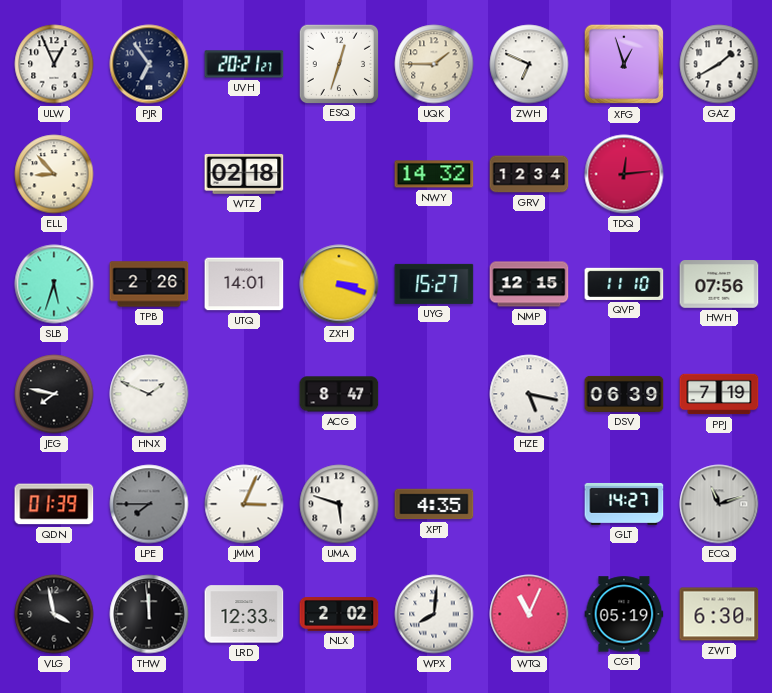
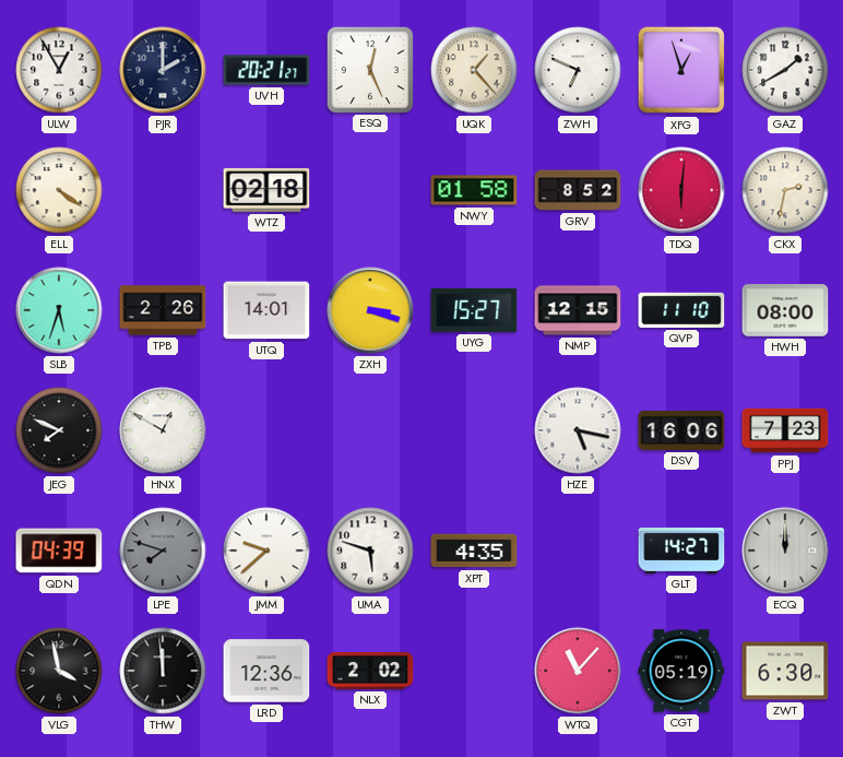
ULW: 12:56 -> 12:55 (59, 70)
PJR: 6:54 -> 2:00 (163, 70)
ESQ: 12:33 -> 12:26 (369, 69)
UQK: 1:45 -> 1:23 (474, 70)
ELL: 8:53 -> 4:21 (59, 190)
NWY: 14:32 -> 01:58 (474, 190)
GRV: 12:34 -> 8:52 (578, 190)
TDQ: 12:14 -> 6:01 (681, 190)
CKX: none -> 2:32 (785, 190)
HWH: 07:56 -> 08:00 (785, 310)
JEG: 7:47 -> 7:49 (59, 430)
HNX: 1:49 -> 12:50 (163, 430)
ACG: 8:47 -> none (339, 394)
DSV: 06:39 -> 16:06 (681, 430)
PPJ: 7:19 -> 7:23 (785, 430)
QDN: 01:39 -> 04:39 (59, 551)
LPE: 7:45 -> 7:48 (163, 551)
JMM: 3:04 -> 9:38 (266, 551)
ECQ: 11:12 -> 12:00 (785, 551)
LRD: 12:33 -> 12:36 (266, 671)
WPX: 8:01 -> none (434, 614)
WTQ: 11:04 -> 11:07 (578, 671)
